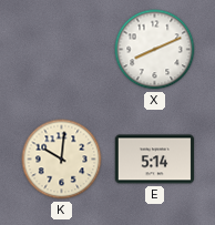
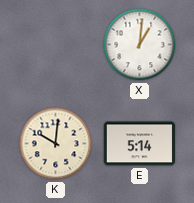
X: 8:11 -> 1:01 (140, 45)
